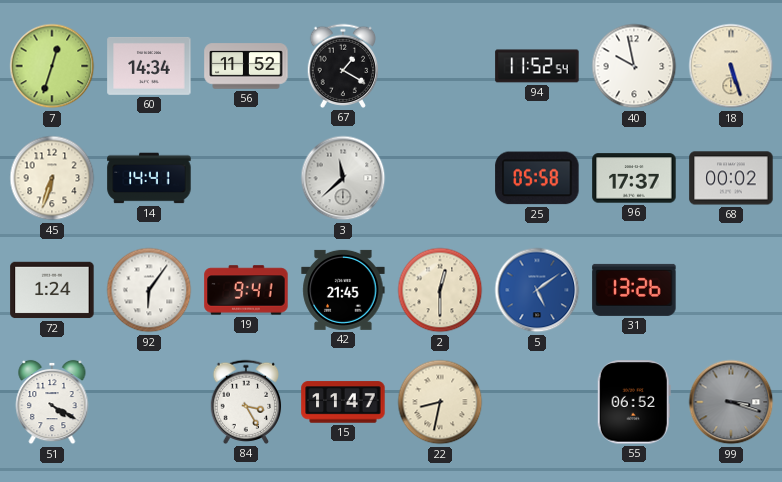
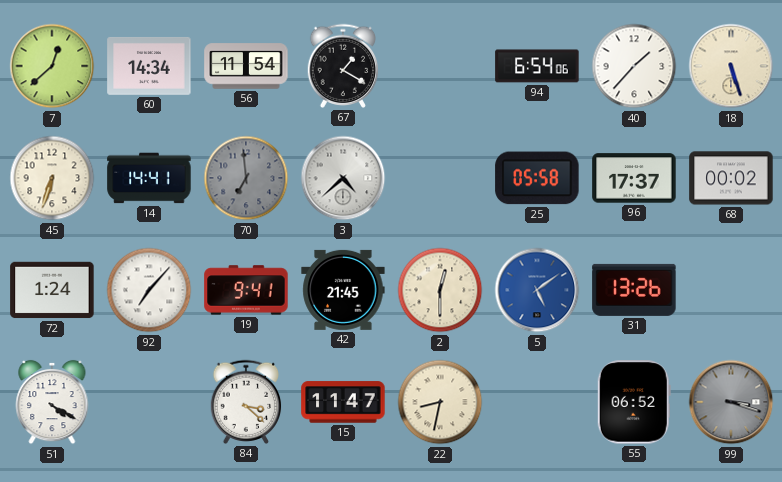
7: 12:33 -> 12:38 (52, 66)
56: 11:52 -> 11:54 (246, 66)
94: 11:52 -> 6:54 (537, 66)
40: 9:58 -> 1:37 (634, 66)
70: none -> 6:59 (246, 178)
3: 11:38 -> 4:38 (343, 178)
92: 6:06 -> 7:07 (149, 290)
84: 3:25 -> 3:22 (246, 402)
